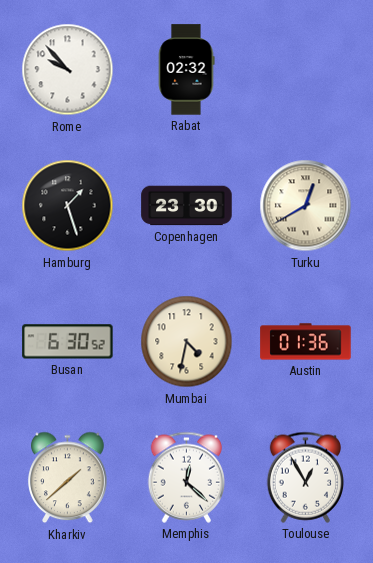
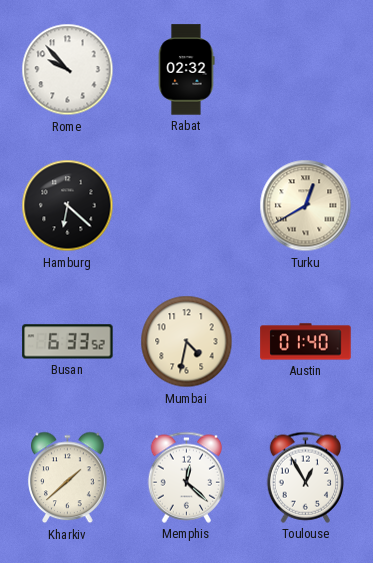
Hamburg: 1:27 -> 6:22 (68, 206)
Copenhagen: 23:30 -> none (187, 206)
Busan: 6:30 -> 6:33 (68, 342)
Austin: 01:36 -> 01:40 (306, 342)
